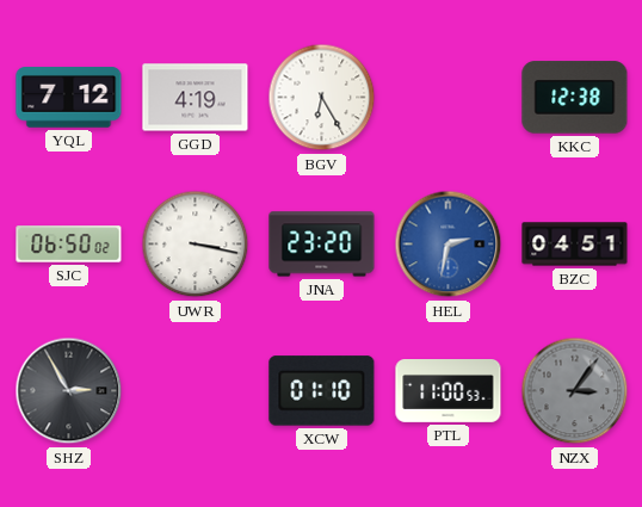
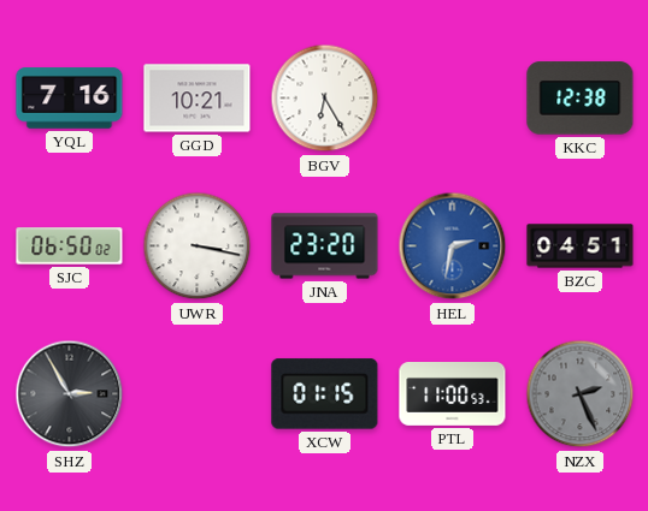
YQL: 7:12 -> 7:16 (70, 99)
GGD: 4:19 -> 10:21 (198, 99)
XCW: 01:10 -> 01:15 (325, 394)
NZX: 3:06 -> 2:26 (581, 394)
